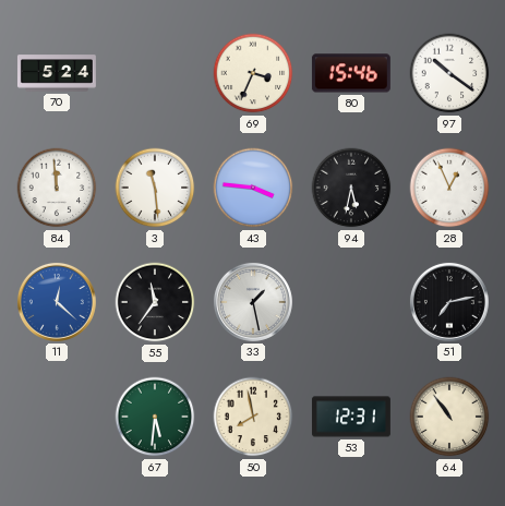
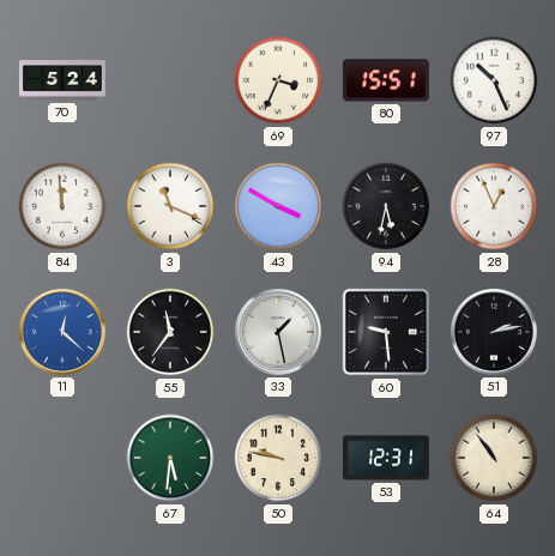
80: 15:46 -> 15:51 (386, 80)
97: 10:21 -> 10:26 (494, 80)
3: 11:29 -> 11:19 (170, 206)
43: 3:46 -> 3:50 (278, 206)
60: none -> 9:29 (386, 332)
51: 7:13 -> 2:13 (494, 332)
50: 7:58 -> 9:47 (278, 458)
